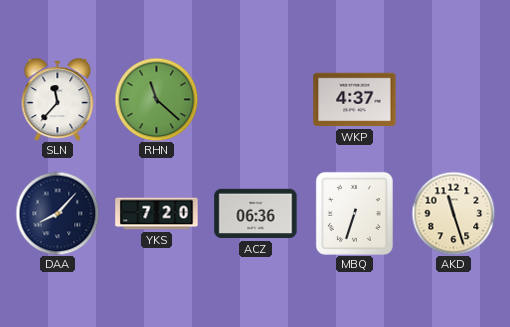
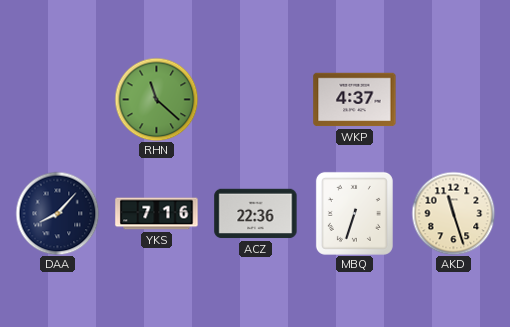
SLN: 11:37 -> none (58, 100)
YKS: 7:20 -> 7:16 (157, 214)
ACZ: 06:36 -> 22:36 (256, 214)
